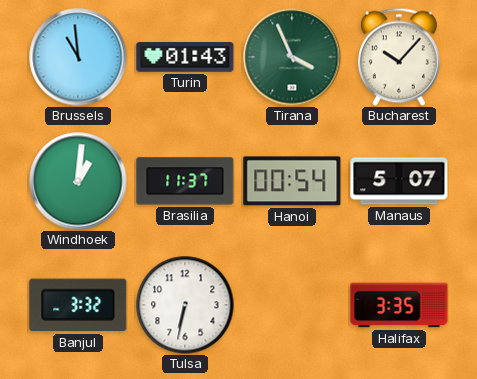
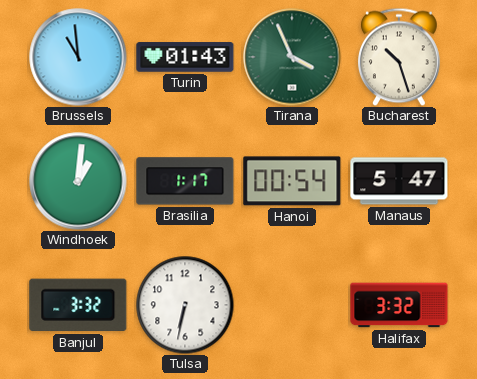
Bucharest: 10:07 -> 10:27 (399, 57)
Brasilia: 11:37 -> 1:17 (185, 181)
Manaus: 5:07 -> 5:47 (399, 181)
Halifax: 3:35 -> 3:32 (399, 305)
